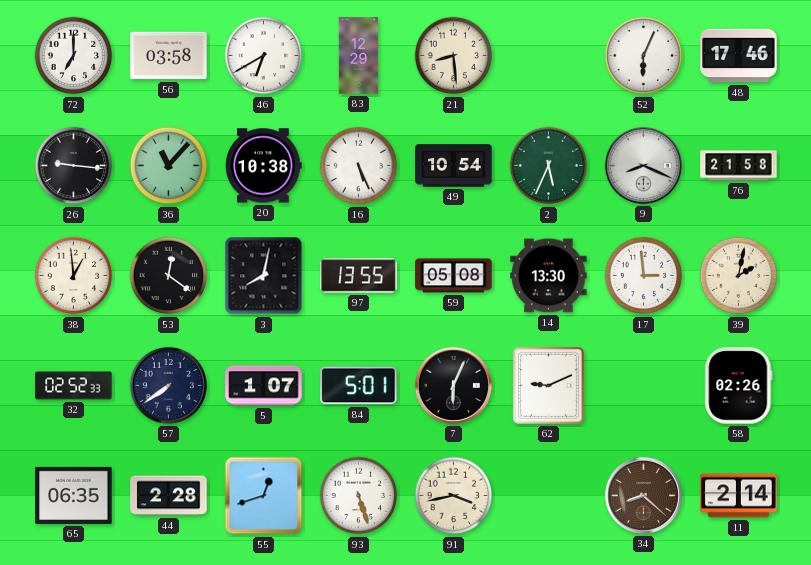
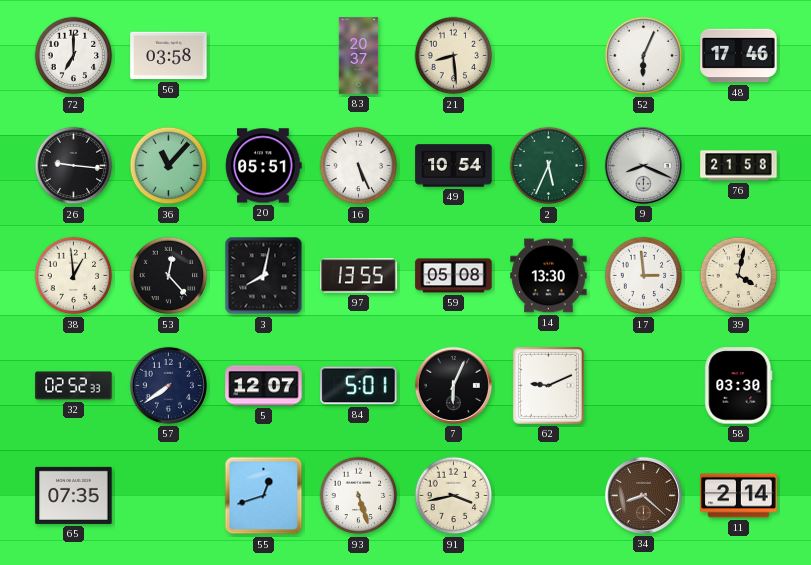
46: 6:40 -> none (264, 56)
83: 12:29 -> 20:37 (359, 56)
20: 10:38 -> 05:51 (264, 166)
53: 12:21 -> 12:23 (169, 276)
39: 2:02 -> 4:02 (739, 276)
5: 1:07 -> 12:07 (264, 386)
58: 02:26 -> 03:30 (739, 386)
65: 06:35 -> 07:35 (74, 495)
44: 2:28 -> none (169, 496)
